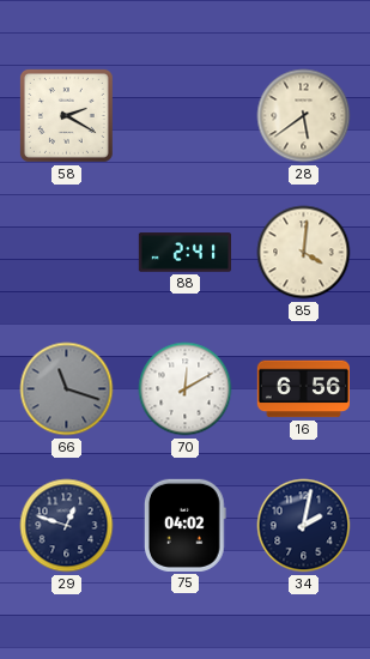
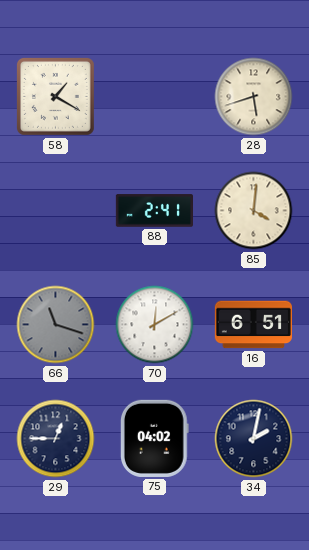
58: 2:20 -> 1:20 (55, 96)
28: 5:39 -> 5:42 (254, 97)
16: 6:56 -> 6:51 (253, 325)
29: 12:48 -> 12:45 (56, 439)
